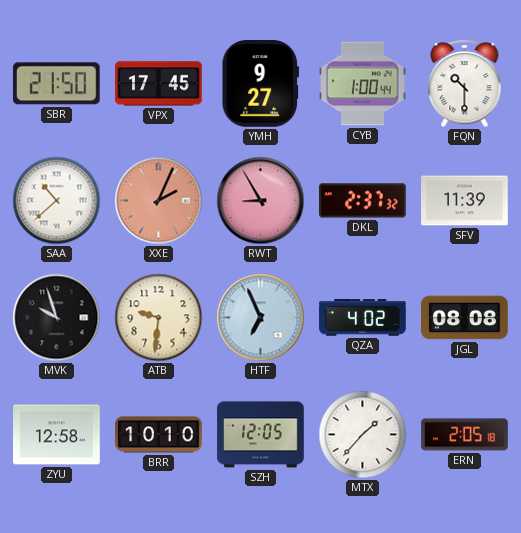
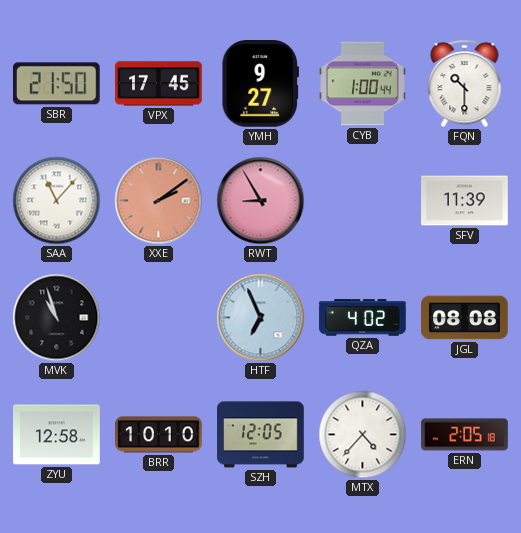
SAA: 10:38 -> 11:07 (57, 201)
XXE: 2:04 -> 2:09 (159, 201)
DKL: 2:37 -> none (363, 201)
MVK: 9:57 -> 10:57 (57, 318)
ATB: 9:31 -> none (159, 318)
MTX: 1:37 -> 4:37 (363, 435)
